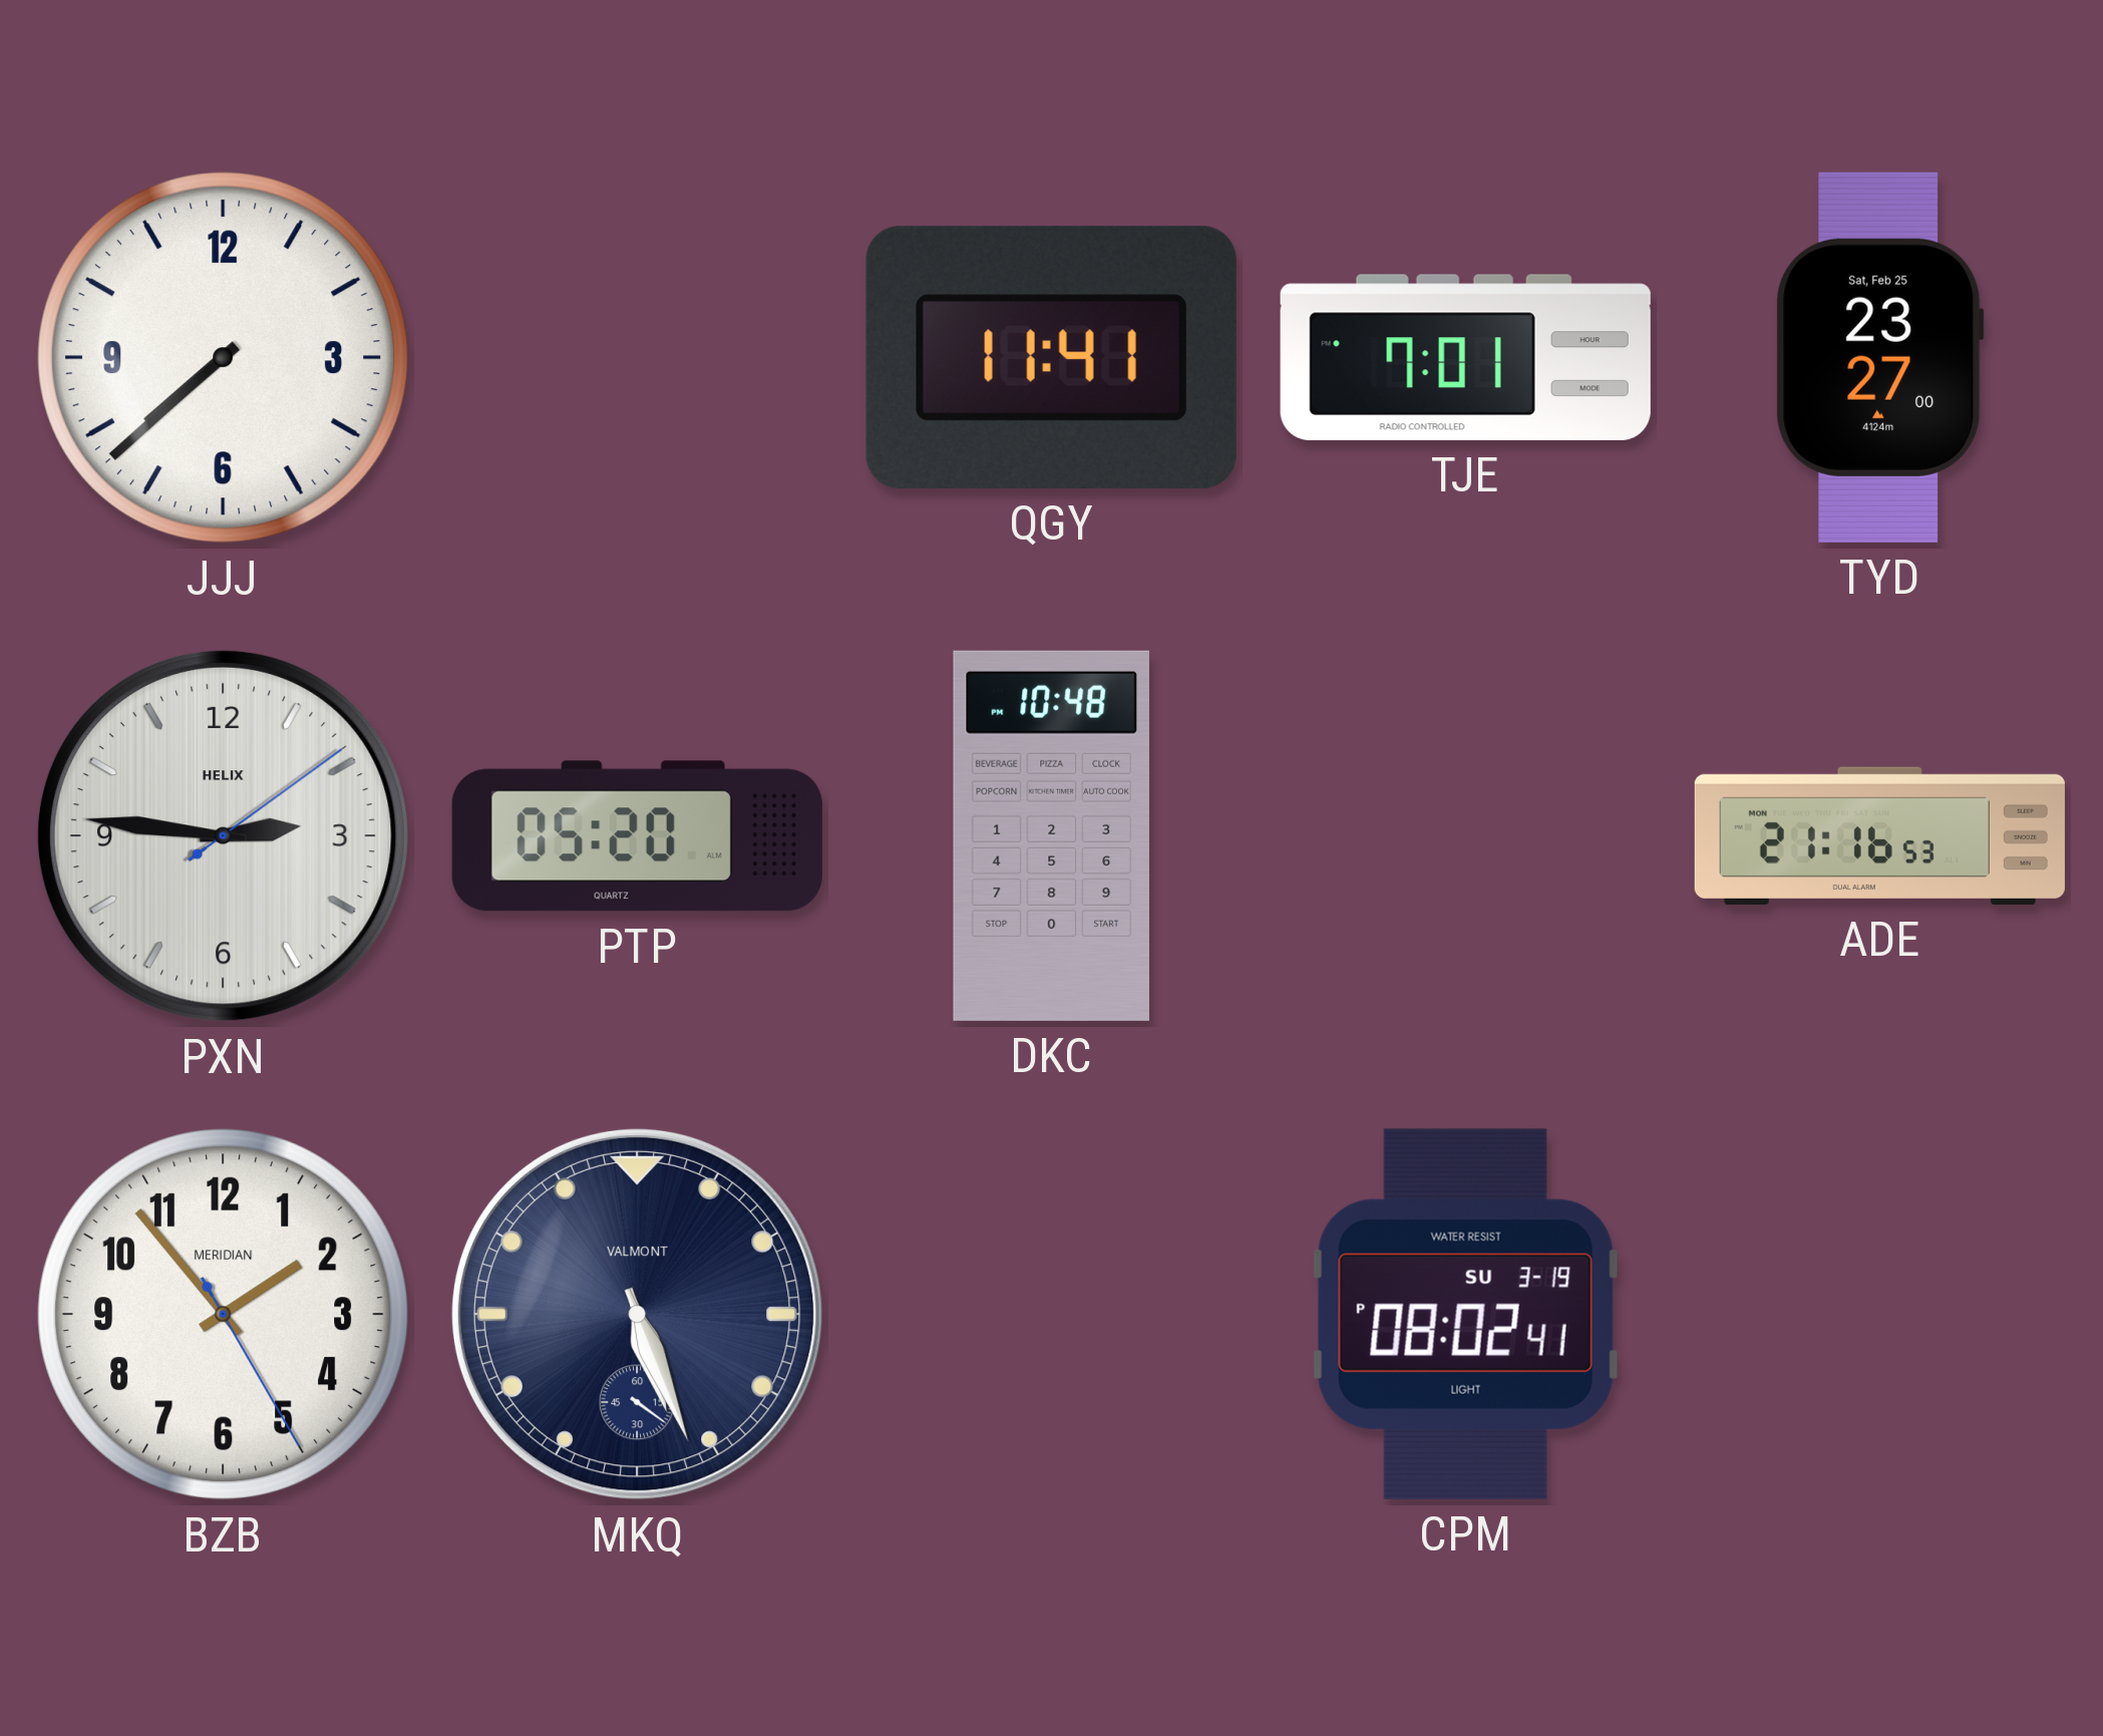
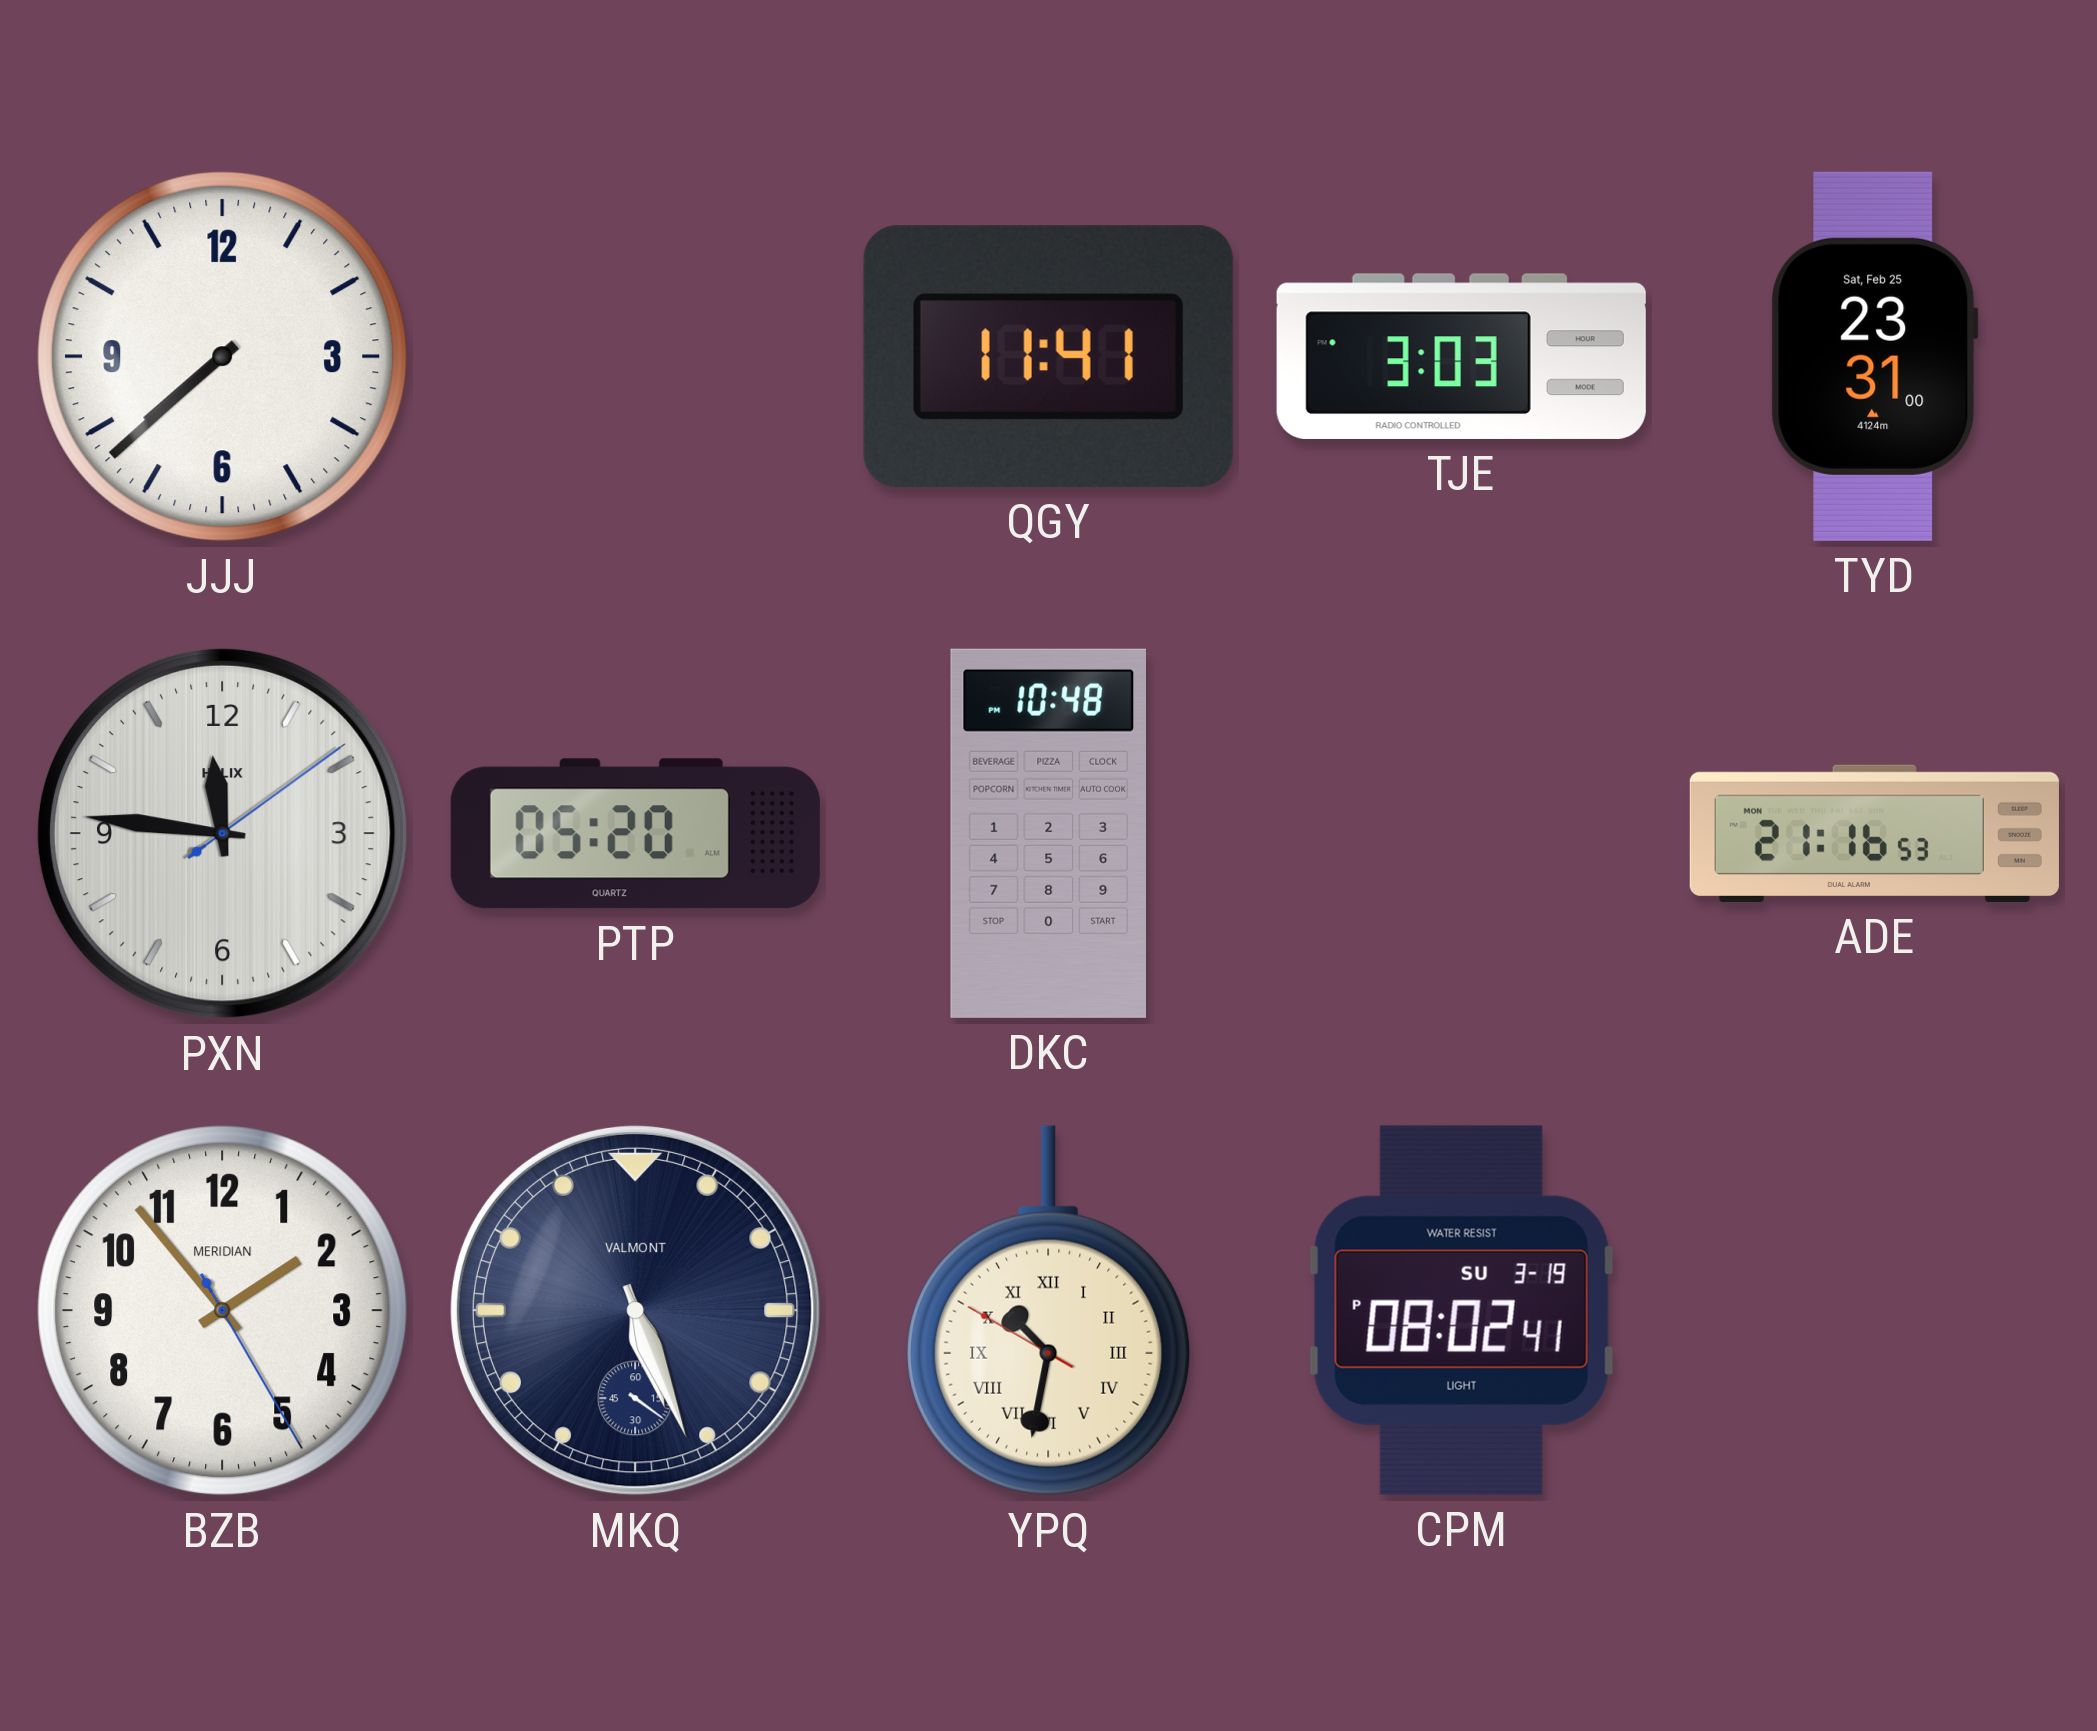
TJE: 7:01 -> 3:03 (1461, 356)
TYD: 23:27 -> 23:31 (1874, 356)
PXN: 2:46 -> 11:46 (222, 833)
YPQ: none -> 10:31 (1049, 1311)
